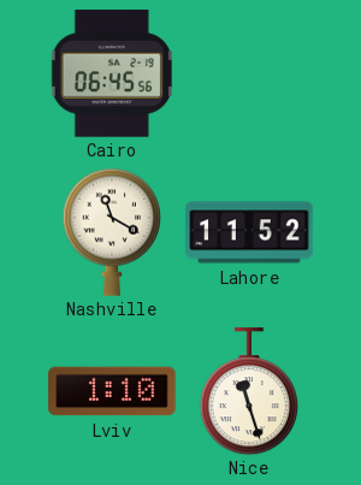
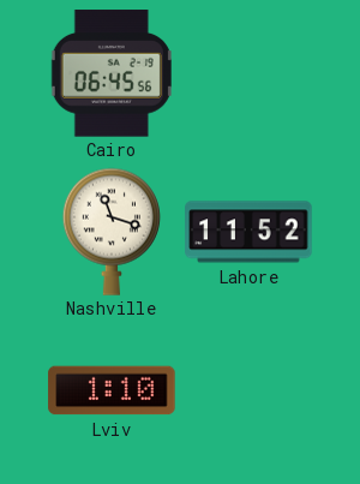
Nashville: 11:20 -> 11:18 (112, 232)
Nice: 11:27 -> none (249, 391)
